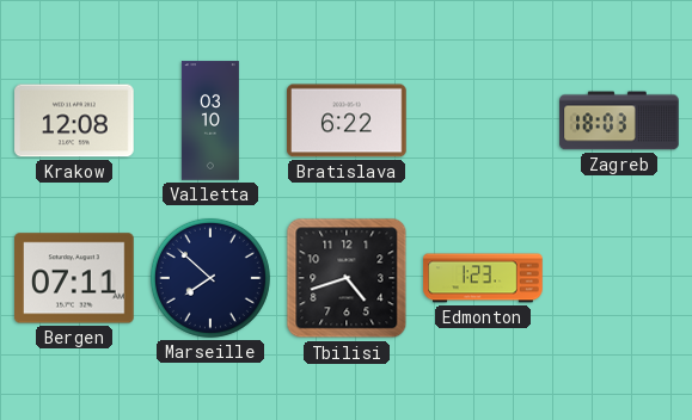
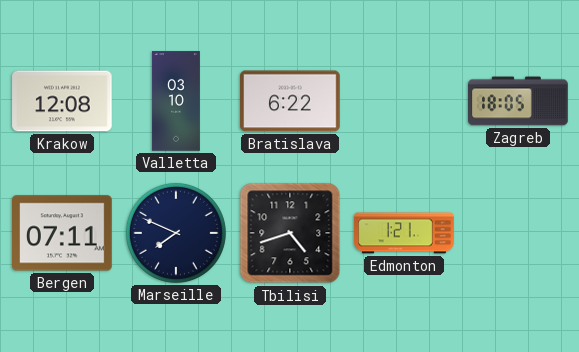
Zagreb: 18:03 -> 18:05 (518, 101)
Marseille: 7:52 -> 7:49 (176, 233)
Edmonton: 1:23 -> 1:21 (404, 233)
